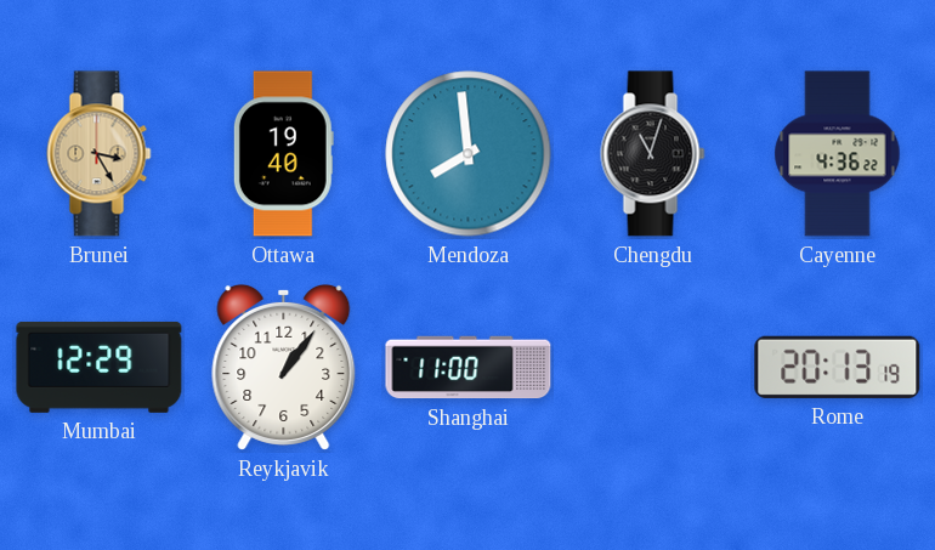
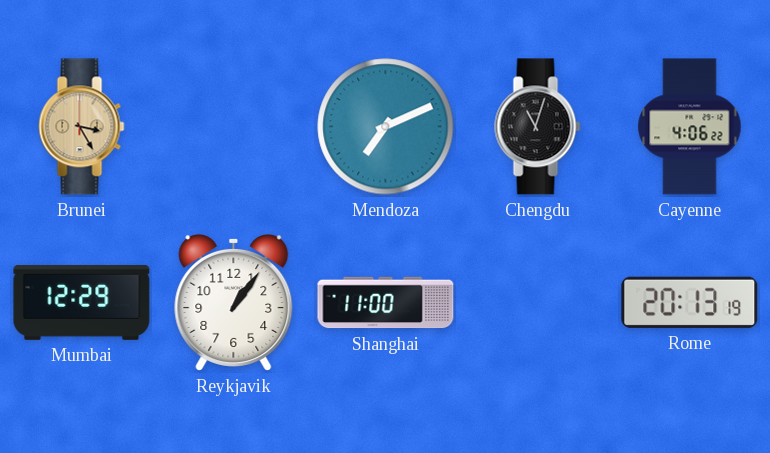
Ottawa: 19:40 -> none (283, 154)
Mendoza: 7:59 -> 7:11 (386, 127)
Cayenne: 4:36 -> 4:06 (690, 127)
